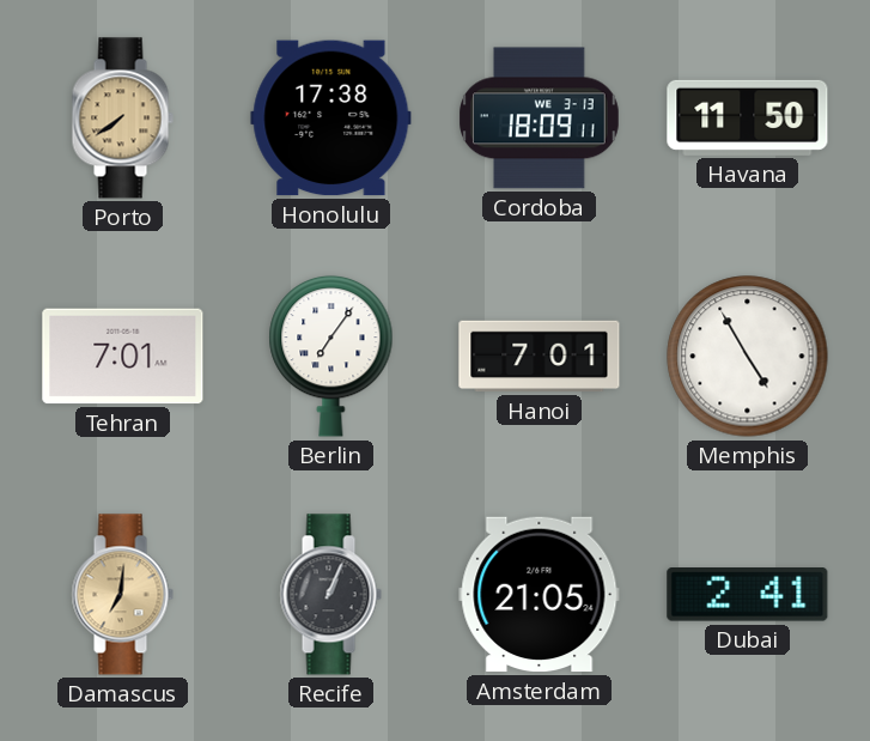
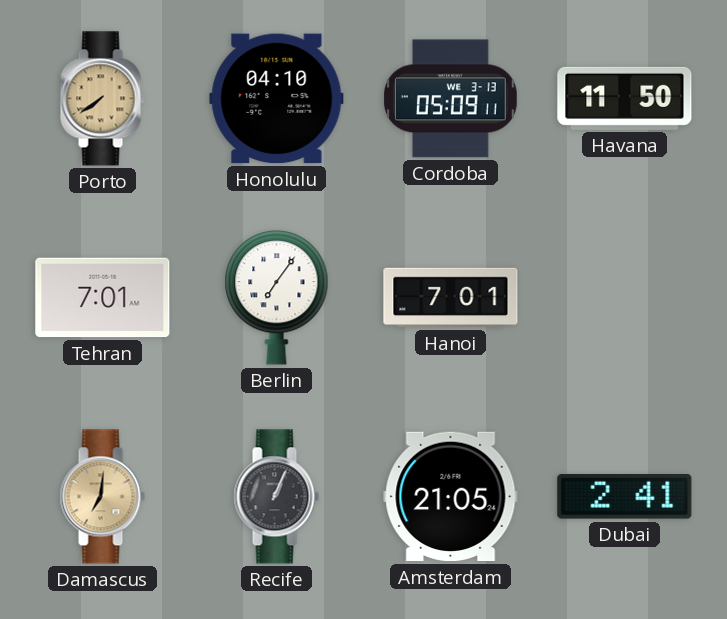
Honolulu: 17:38 -> 04:10 (277, 99)
Cordoba: 18:09 -> 05:09 (451, 99)
Memphis: 4:55 -> none (748, 357)
